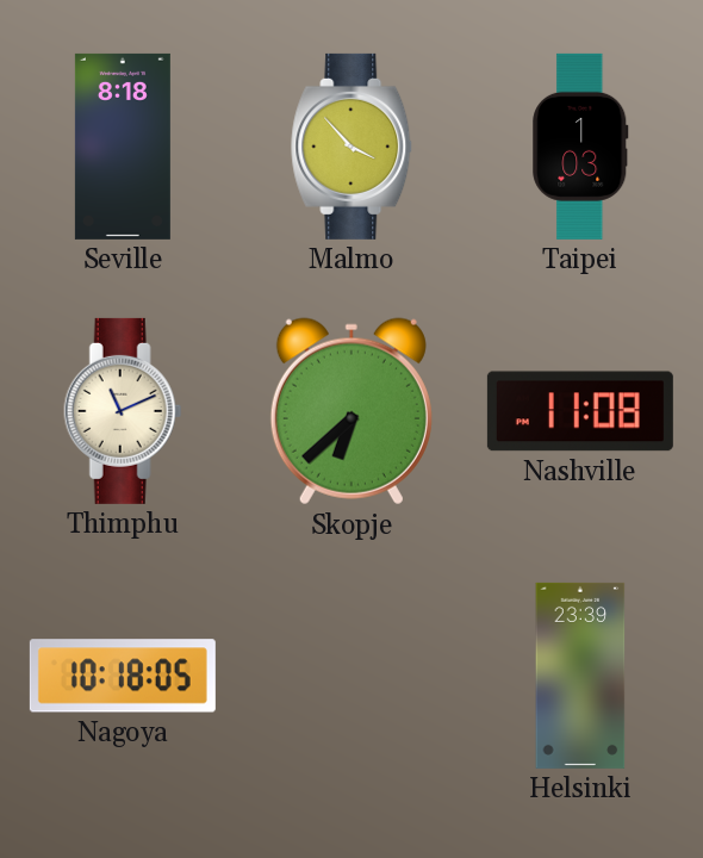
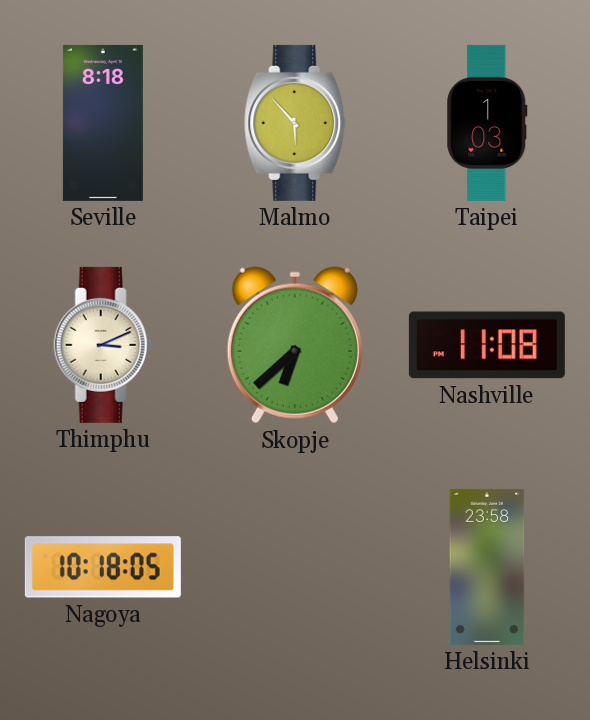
Malmo: 3:53 -> 5:53 (296, 123)
Thimphu: 11:11 -> 3:11 (103, 345)
Helsinki: 23:39 -> 23:58 (487, 567)
